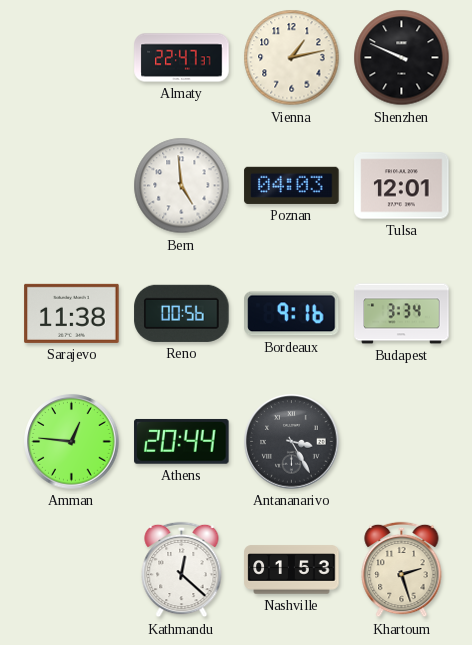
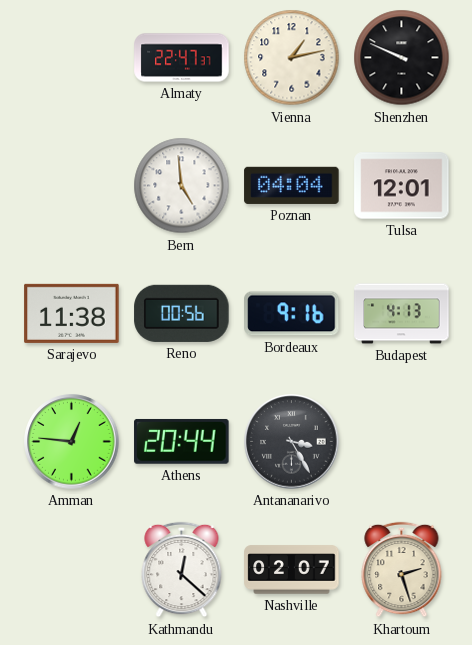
Poznan: 04:03 -> 04:04 (292, 185)
Budapest: 3:34 -> 4:13 (402, 314)
Nashville: 01:53 -> 02:07 (292, 570)
